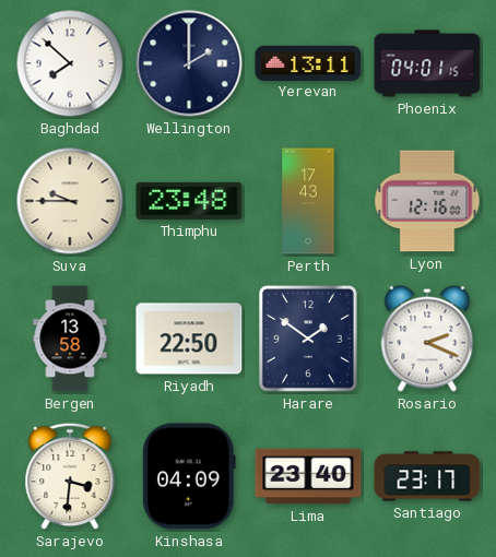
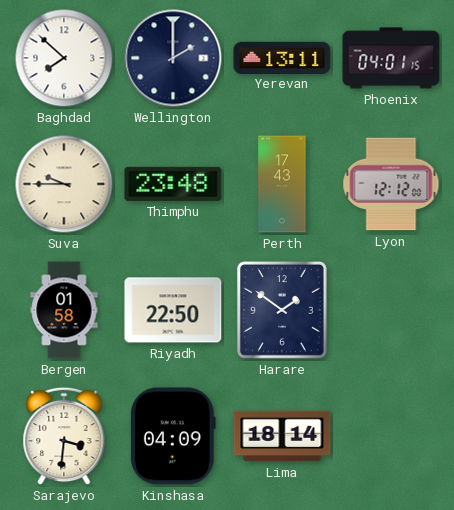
Lyon: 12:16 -> 12:12 (391, 184)
Bergen: 13:58 -> 01:58 (64, 310)
Rosario: 2:19 -> none (427, 339)
Lima: 23:40 -> 18:14 (282, 436)
Santiago: 23:17 -> none (427, 476)
